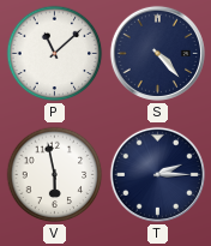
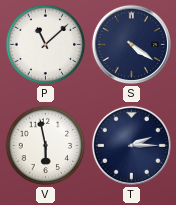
S: 4:23 -> 4:21 (131, 44)
